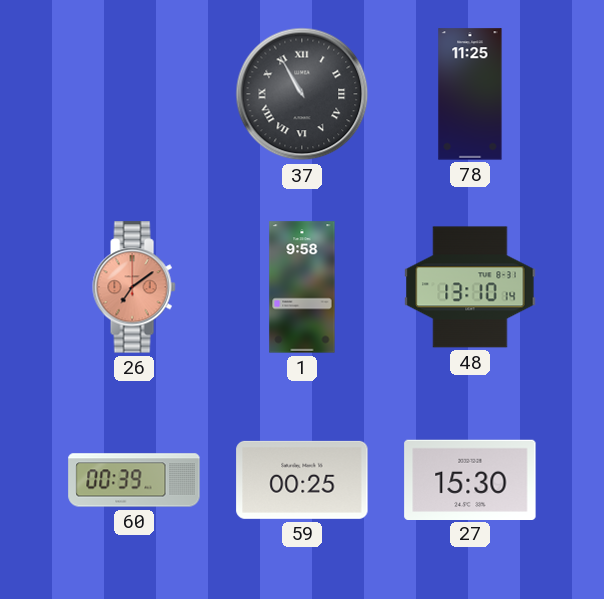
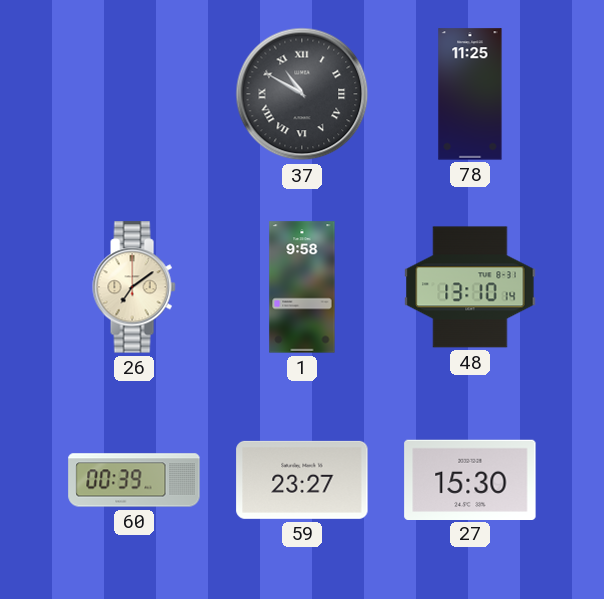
37: 10:55 -> 10:50 (302, 94)
26 dial: salmon -> cream (134, 287)
59: 00:25 -> 23:27 (302, 480)
